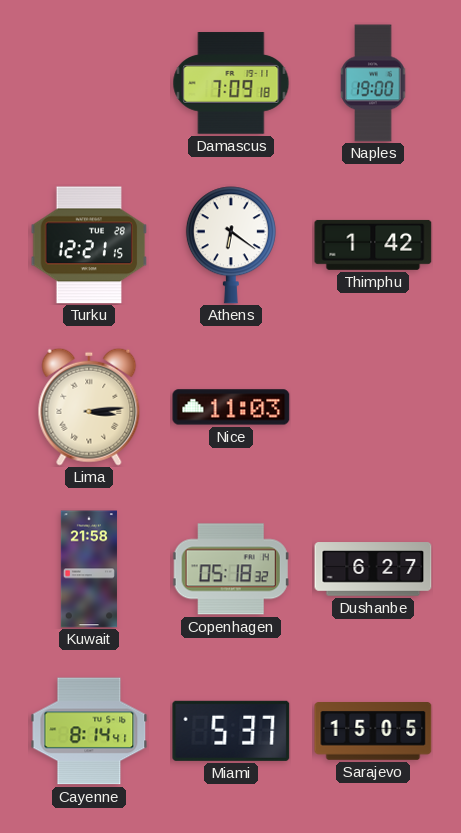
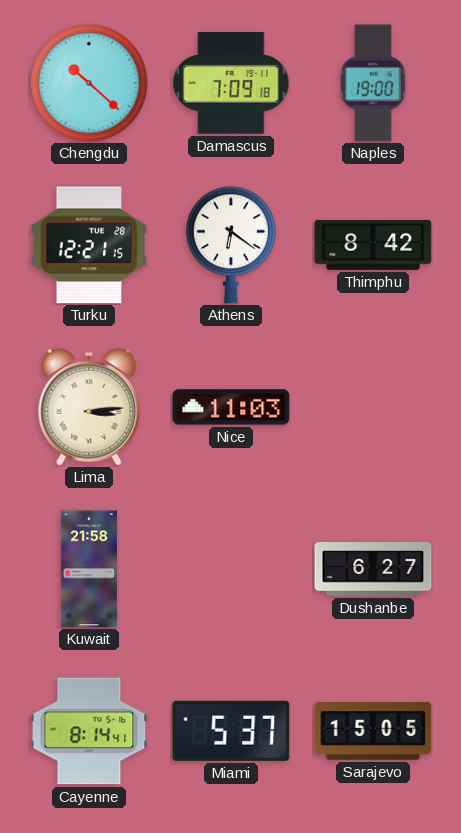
Chengdu: none -> 10:22 (89, 83)
Thimphu: 1:42 -> 8:42 (373, 245)
Copenhagen: 05:18 -> none (231, 569)
